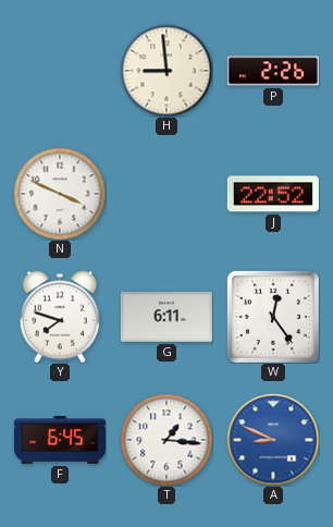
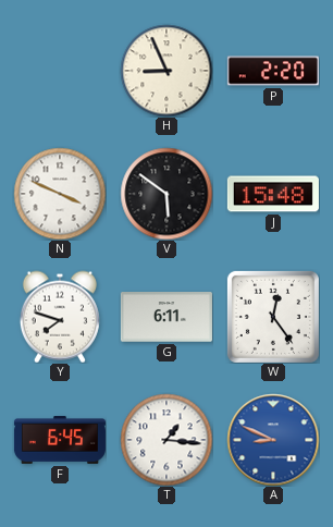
H: 8:59 -> 8:56 (166, 71)
P: 2:26 -> 2:20 (273, 71)
V: none -> 5:51 (166, 194)
J: 22:52 -> 15:48 (273, 194)
